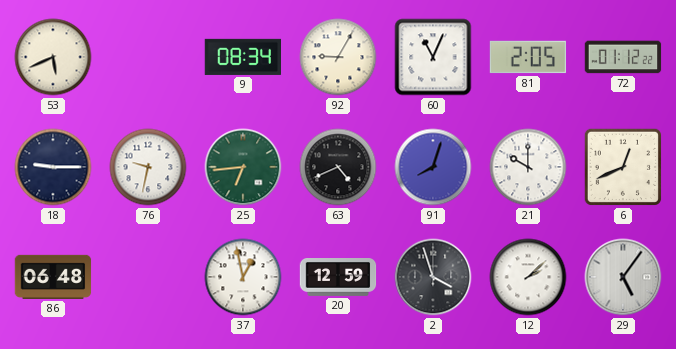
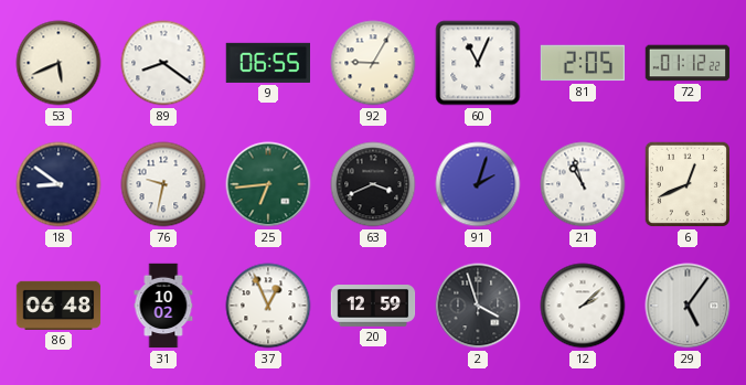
89: none -> 8:21 (163, 63)
9: 08:34 -> 06:55 (268, 63)
18: 9:15 -> 8:51 (58, 184)
63: 4:41 -> 3:41 (373, 184)
91: 8:03 -> 2:03 (478, 184)
21: 10:00 -> 10:57 (583, 184)
31: none -> 10:02 (163, 306)
37: 12:58 -> 12:56 (268, 306)
